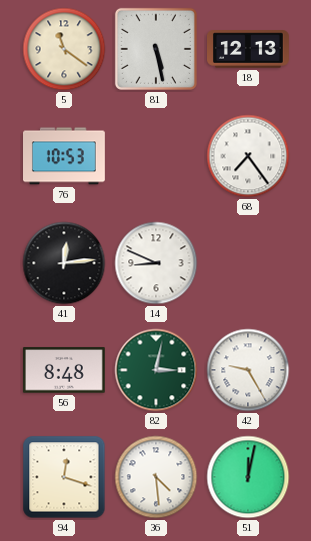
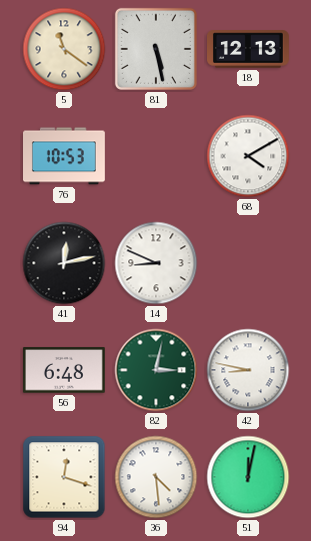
68: 7:24 -> 4:10 (248, 156)
41: 12:14 -> 12:13 (64, 263)
56: 8:48 -> 6:48 (64, 370)
42: 9:25 -> 8:47 (248, 370)
